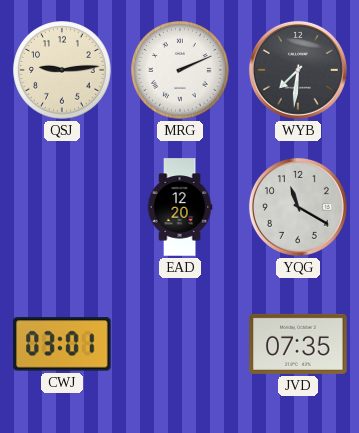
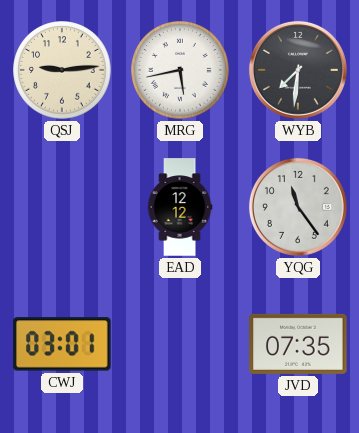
MRG: 2:11 -> 5:43 (180, 70)
EAD: 12:20 -> 12:12 (180, 207)
YQG: 11:20 -> 11:24 (298, 207)
